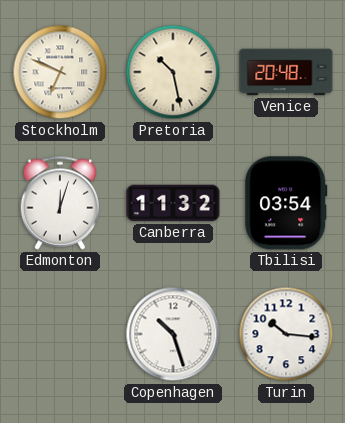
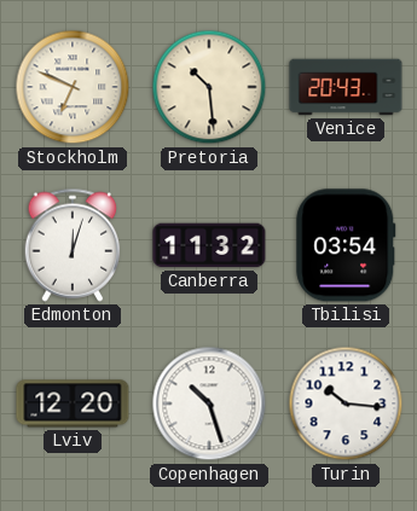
Pretoria: 10:28 -> 10:29 (209, 87)
Venice: 20:48 -> 20:43 (346, 87)
Lviv: none -> 12:20 (73, 403)
